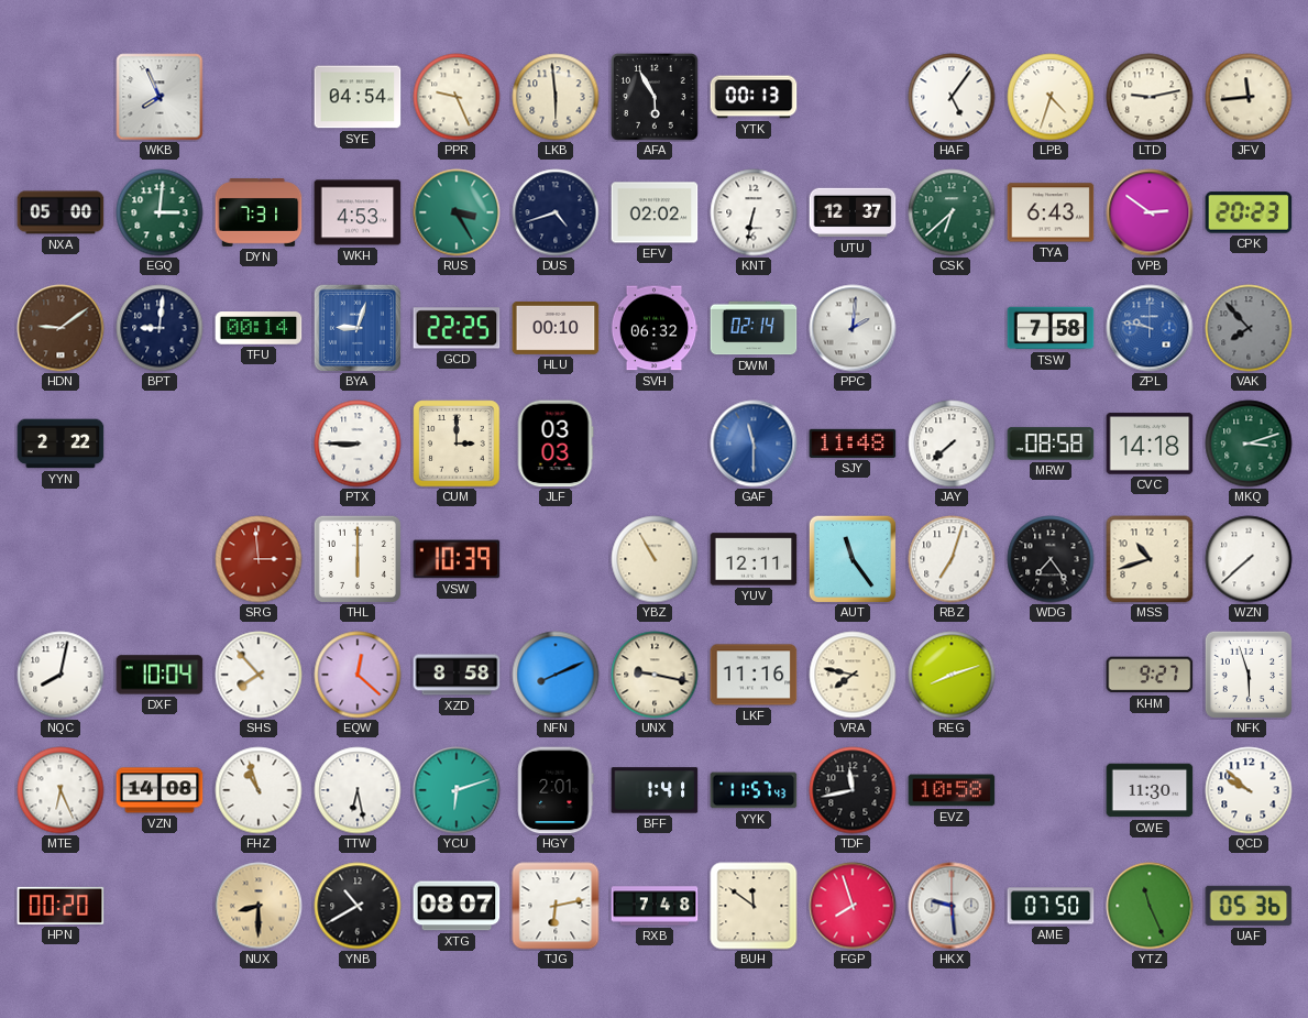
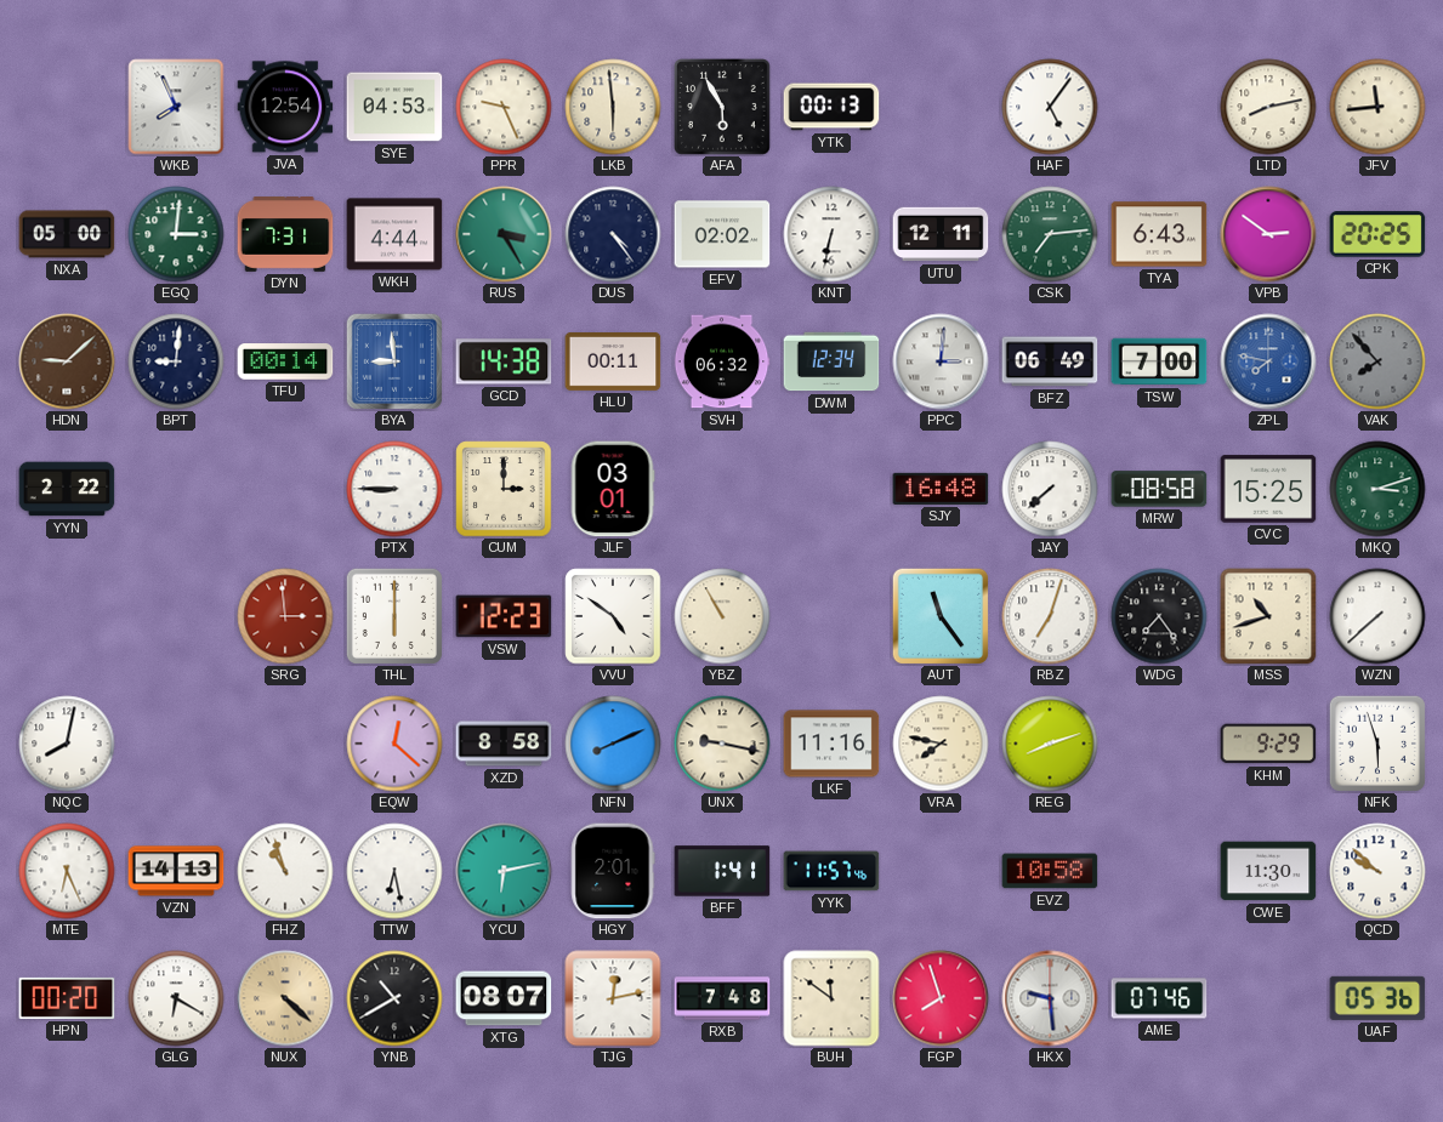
JVA: none -> 12:54 (285, 107)
SYE: 04:54 -> 04:53 (394, 107)
LPB: 4:33 -> none (1051, 97)
LTD: 9:13 -> 8:13 (1268, 107)
WKH: 4:53 -> 4:44 (394, 234)
DUS: 4:42 -> 4:24 (613, 234)
UTU: 12:37 -> 12:11 (941, 234)
CSK: 6:38 -> 7:14 (1050, 234)
CPK: 20:23 -> 20:25 (1377, 234)
HDN: 9:09 -> 9:08 (67, 361)
BYA: 9:03 -> 8:59 (394, 361)
GCD: 22:25 -> 14:38 (504, 361)
HLU: 00:10 -> 00:11 (613, 363)
DWM: 02:14 -> 12:34 (831, 361)
PPC: 2:01 -> 3:01 (941, 361)
BFZ: none -> 06:49 (1050, 361)
TSW: 7:58 -> 7:00 (1159, 361)
ZPL: 9:47 -> 7:47 (1268, 361)
JLF: 03:03 -> 03:01 (613, 489)
GAF: 11:30 -> none (754, 444)
SJY: 11:48 -> 16:48 (941, 489)
CVC: 14:18 -> 15:25 (1268, 489)
VSW: 10:39 -> 12:23 (504, 616)
VVU: none -> 4:51 (613, 616)
YUV: 12:11 -> none (754, 559)
DXF: 10:04 -> none (160, 675)
SHS: 7:53 -> none (259, 675)
KHM: 9:27 -> 9:29 (1268, 744)
VZN: 14:08 -> 14:13 (176, 871)
YCU: 6:12 -> 6:13 (504, 871)
YYK: 11:57:43 -> 11:57:46 (831, 871)
TDF: 11:43 -> none (853, 790)
GLG: none -> 6:20 (176, 998)
NUX: 8:30 -> 4:22 (285, 998)
TJG: 6:13 -> 12:13 (613, 998)
AME: 07:50 -> 07:46 (1159, 998)
YTZ: 11:26 -> none (1150, 906)
